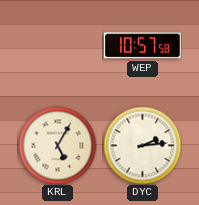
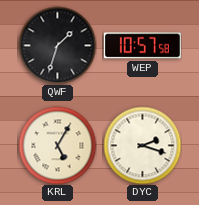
QWF: none -> 1:33 (57, 45)
DYC: 2:14 -> 2:18 (142, 145)
